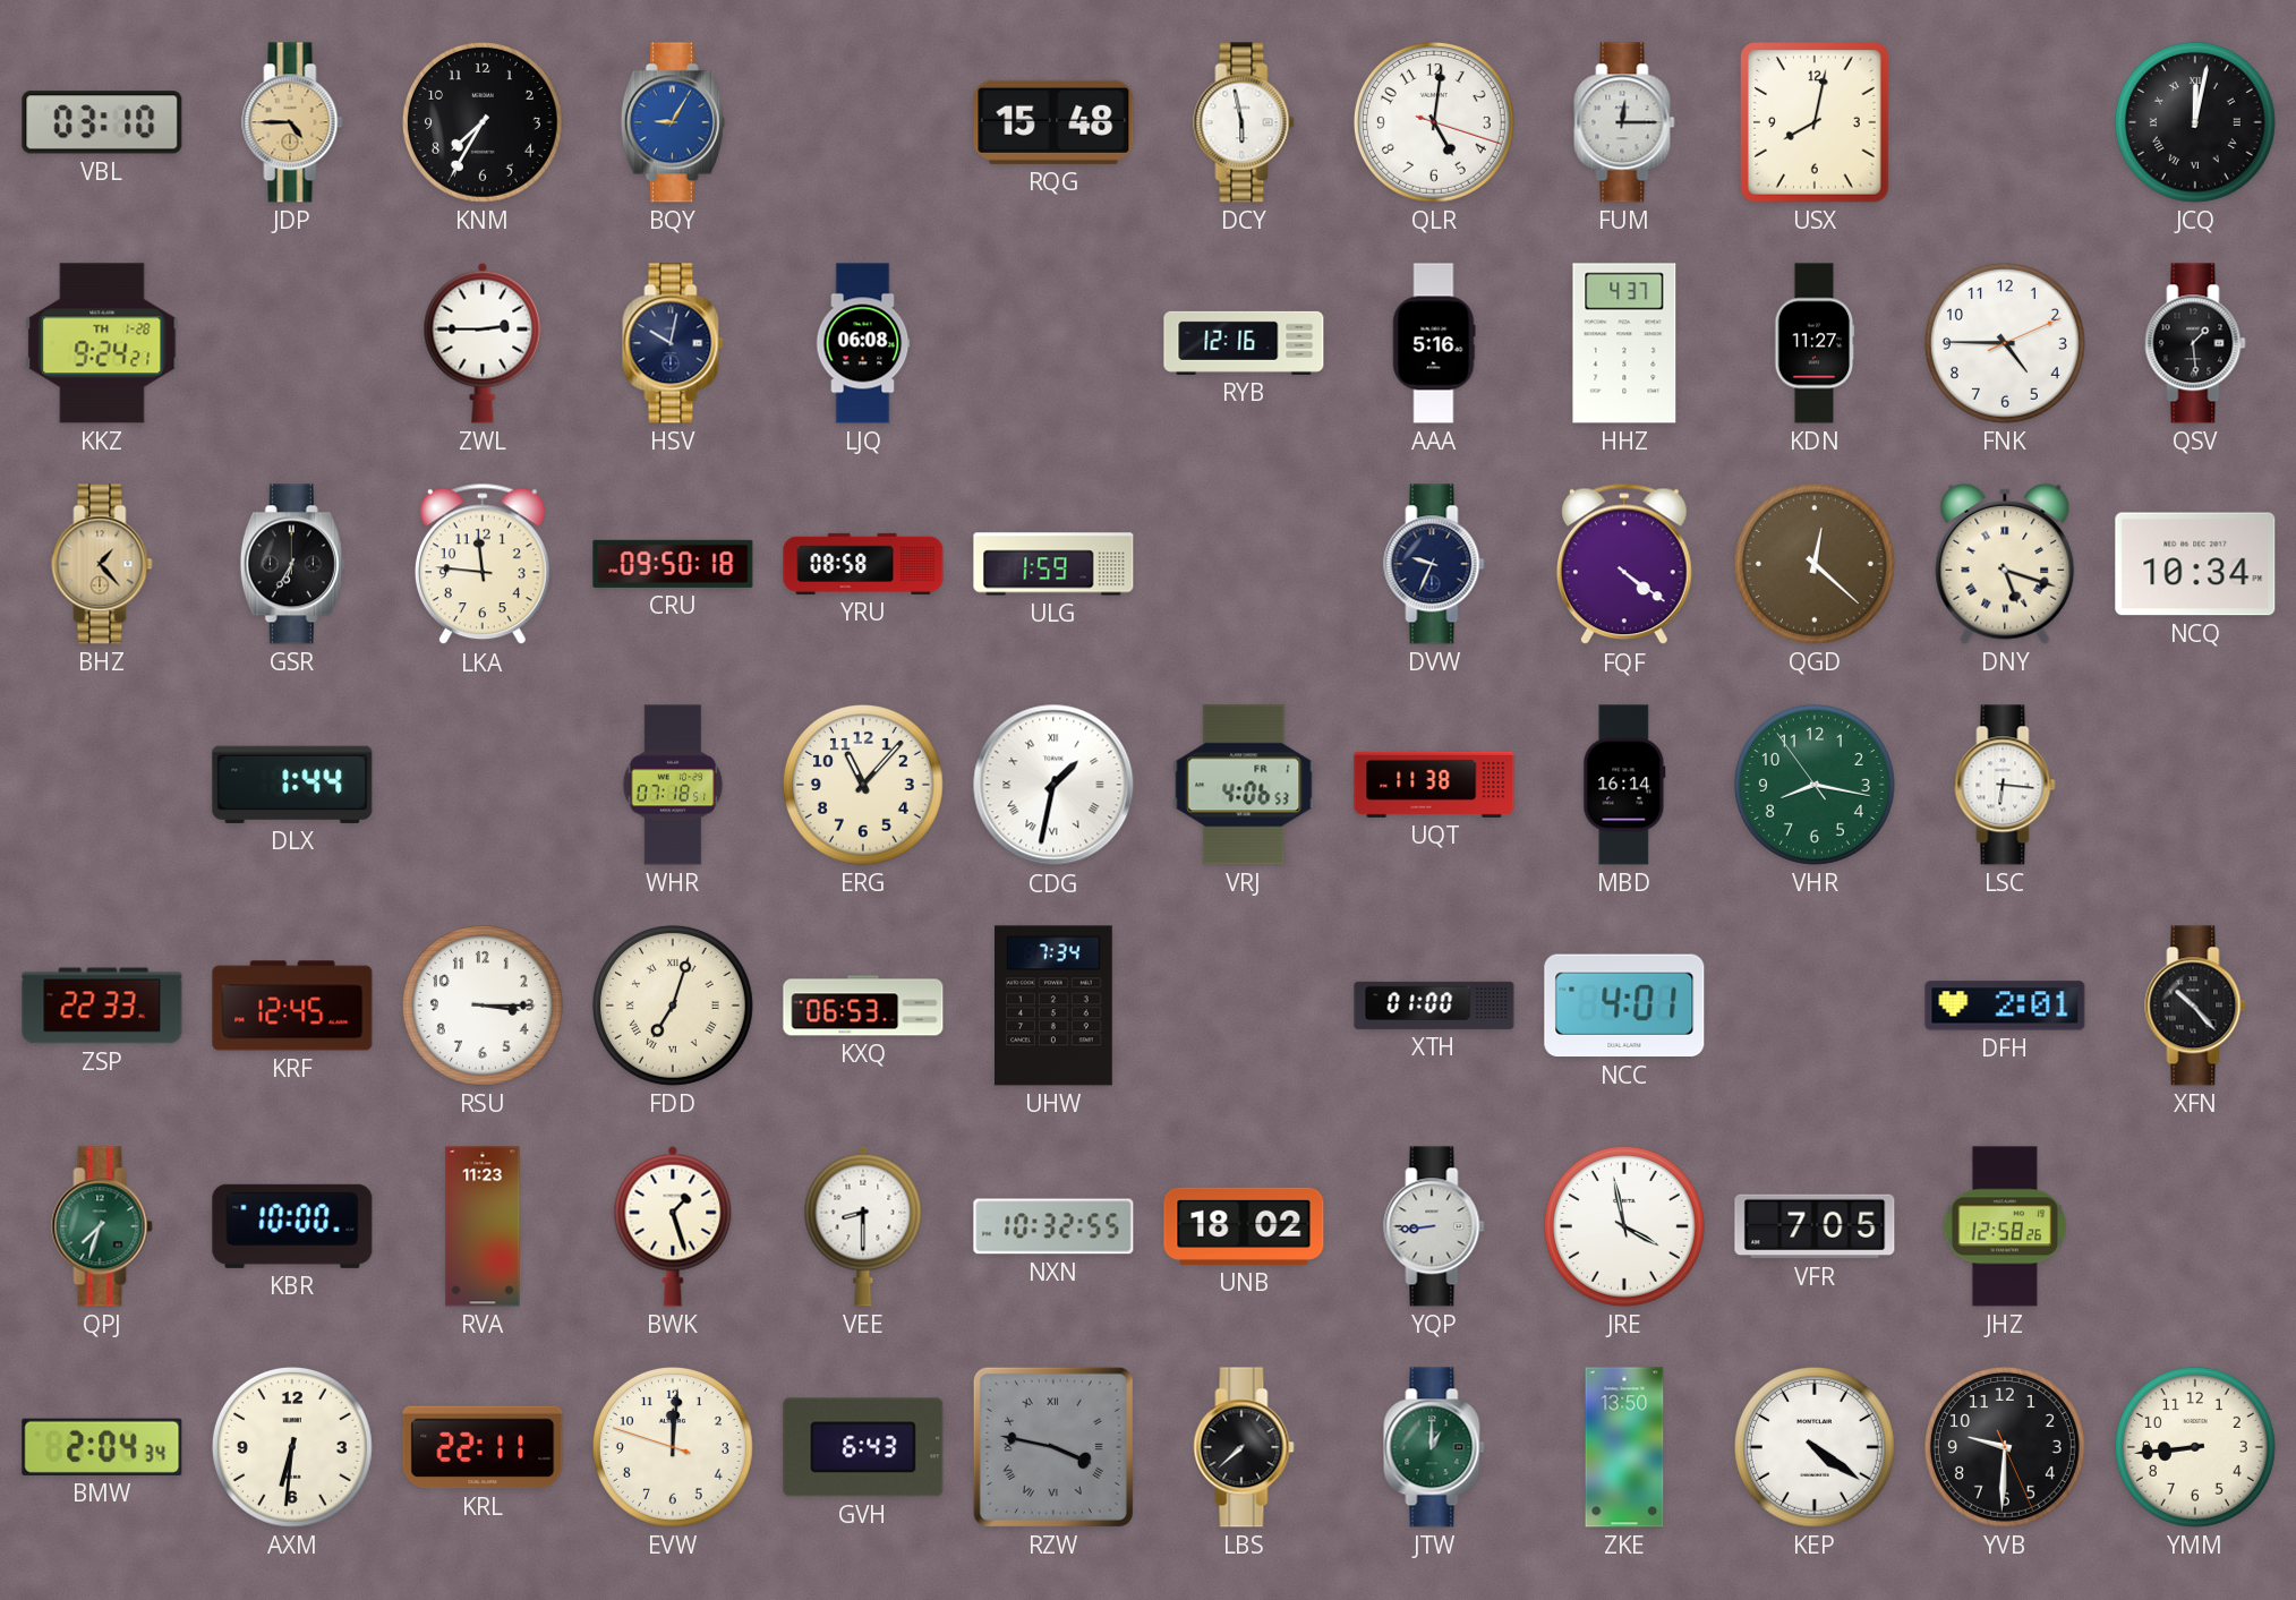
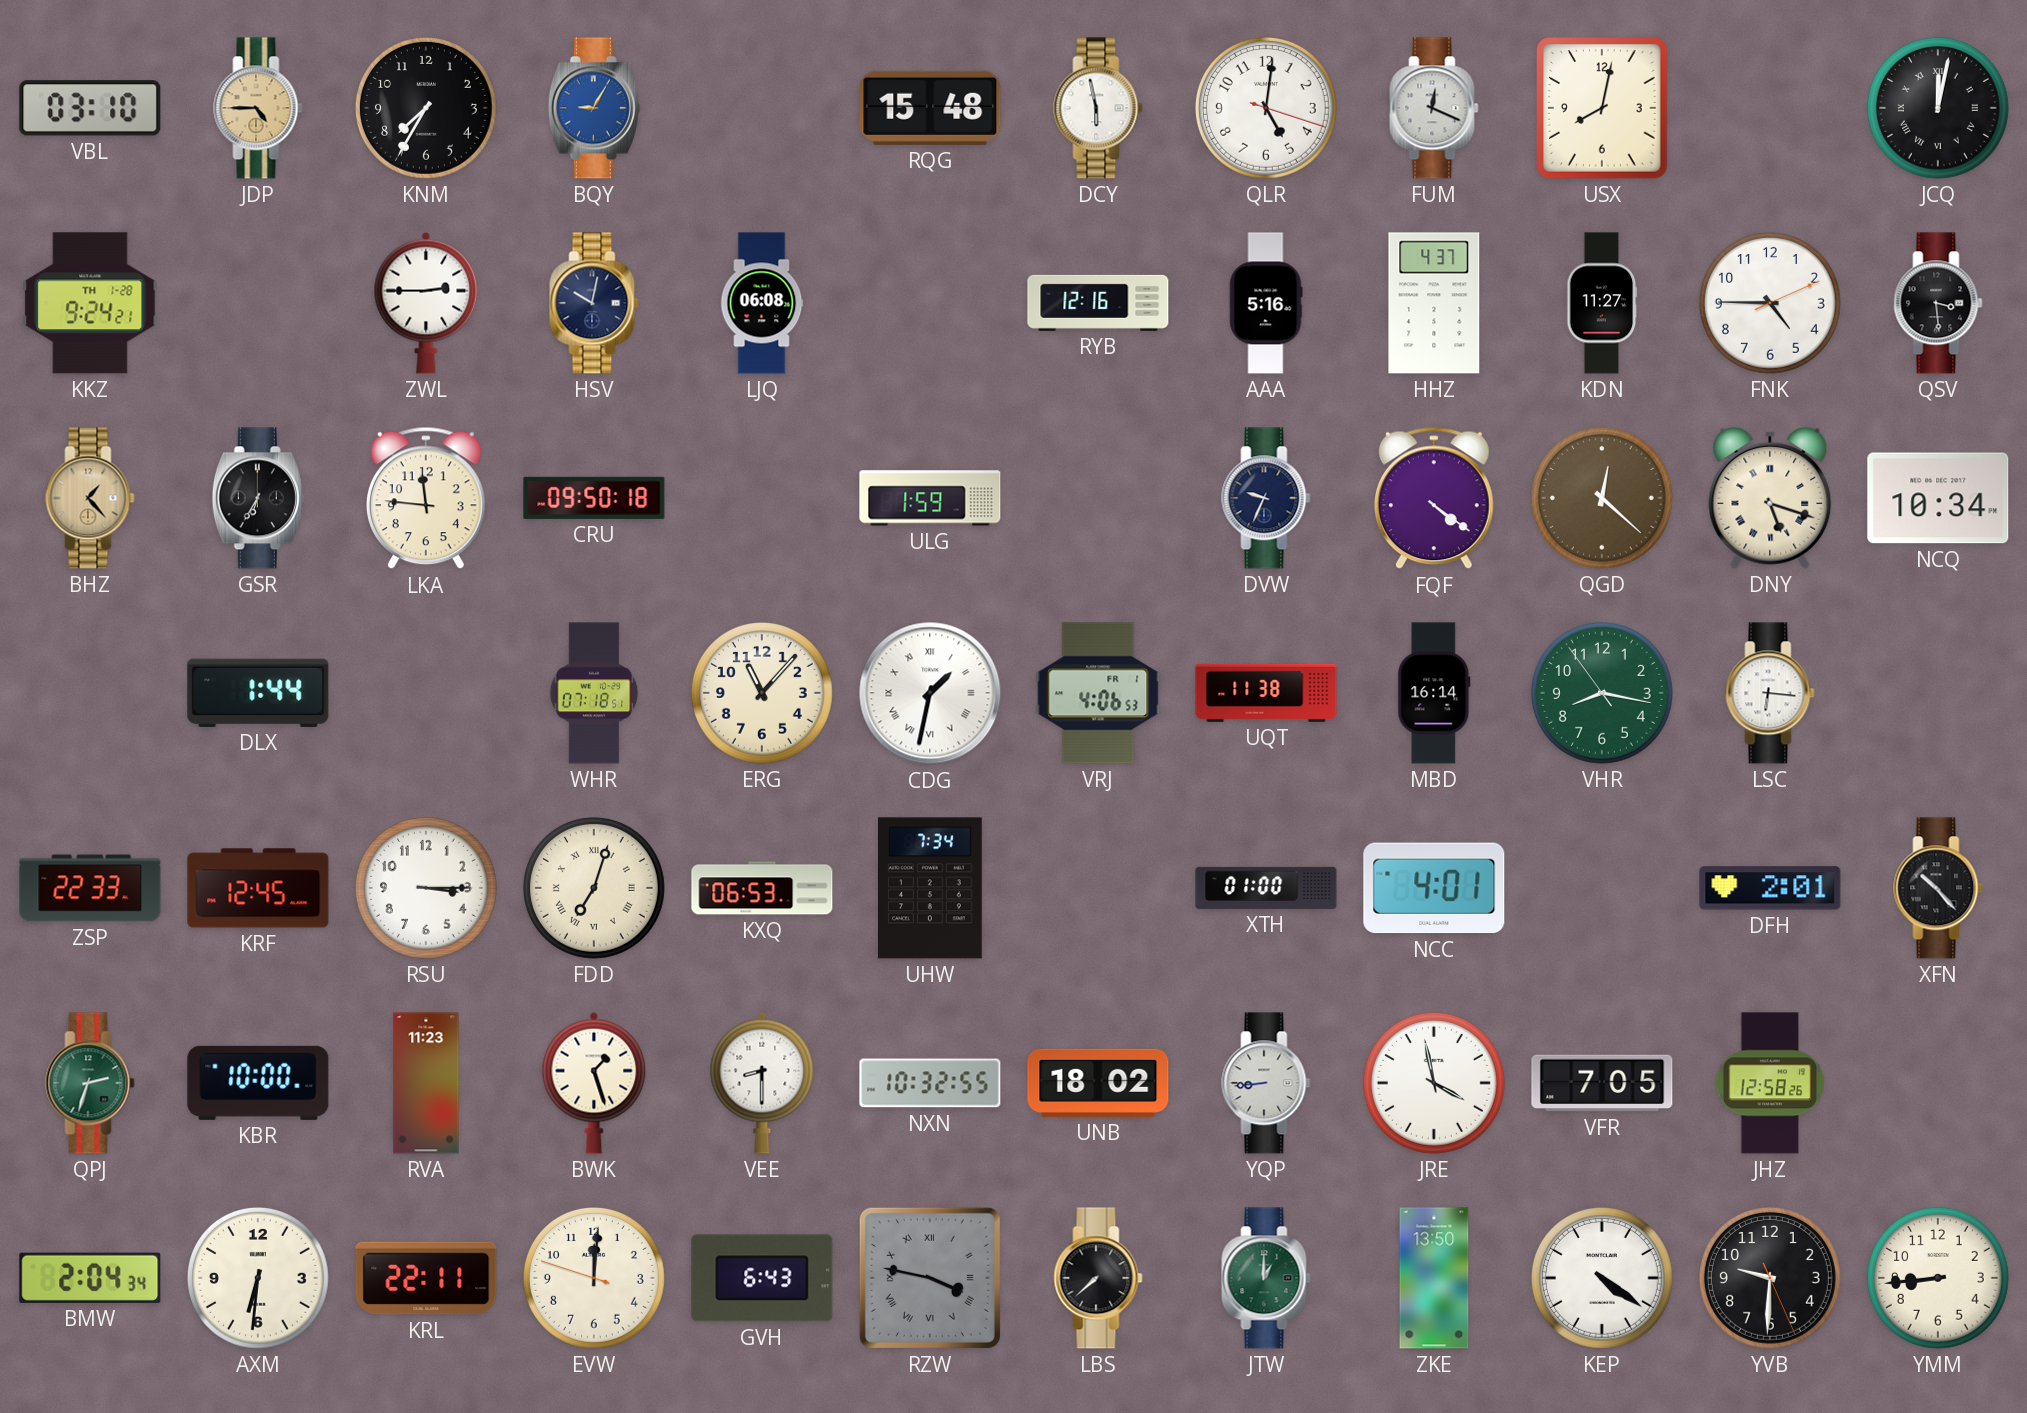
FUM: 12:15 -> 12:19 (1434, 108)
QSV: 1:29 -> 3:29 (1938, 303)
YRU: 08:58 -> none (863, 564)
QPJ: 7:33 -> 2:33 (90, 1083)
